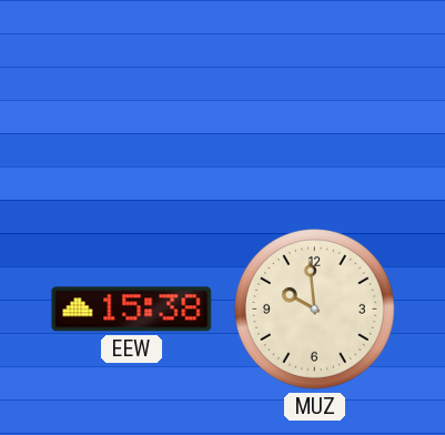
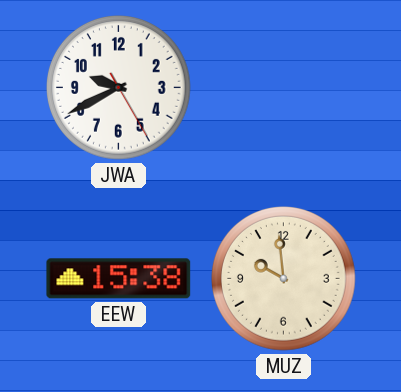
JWA: none -> 9:40 (119, 88)
